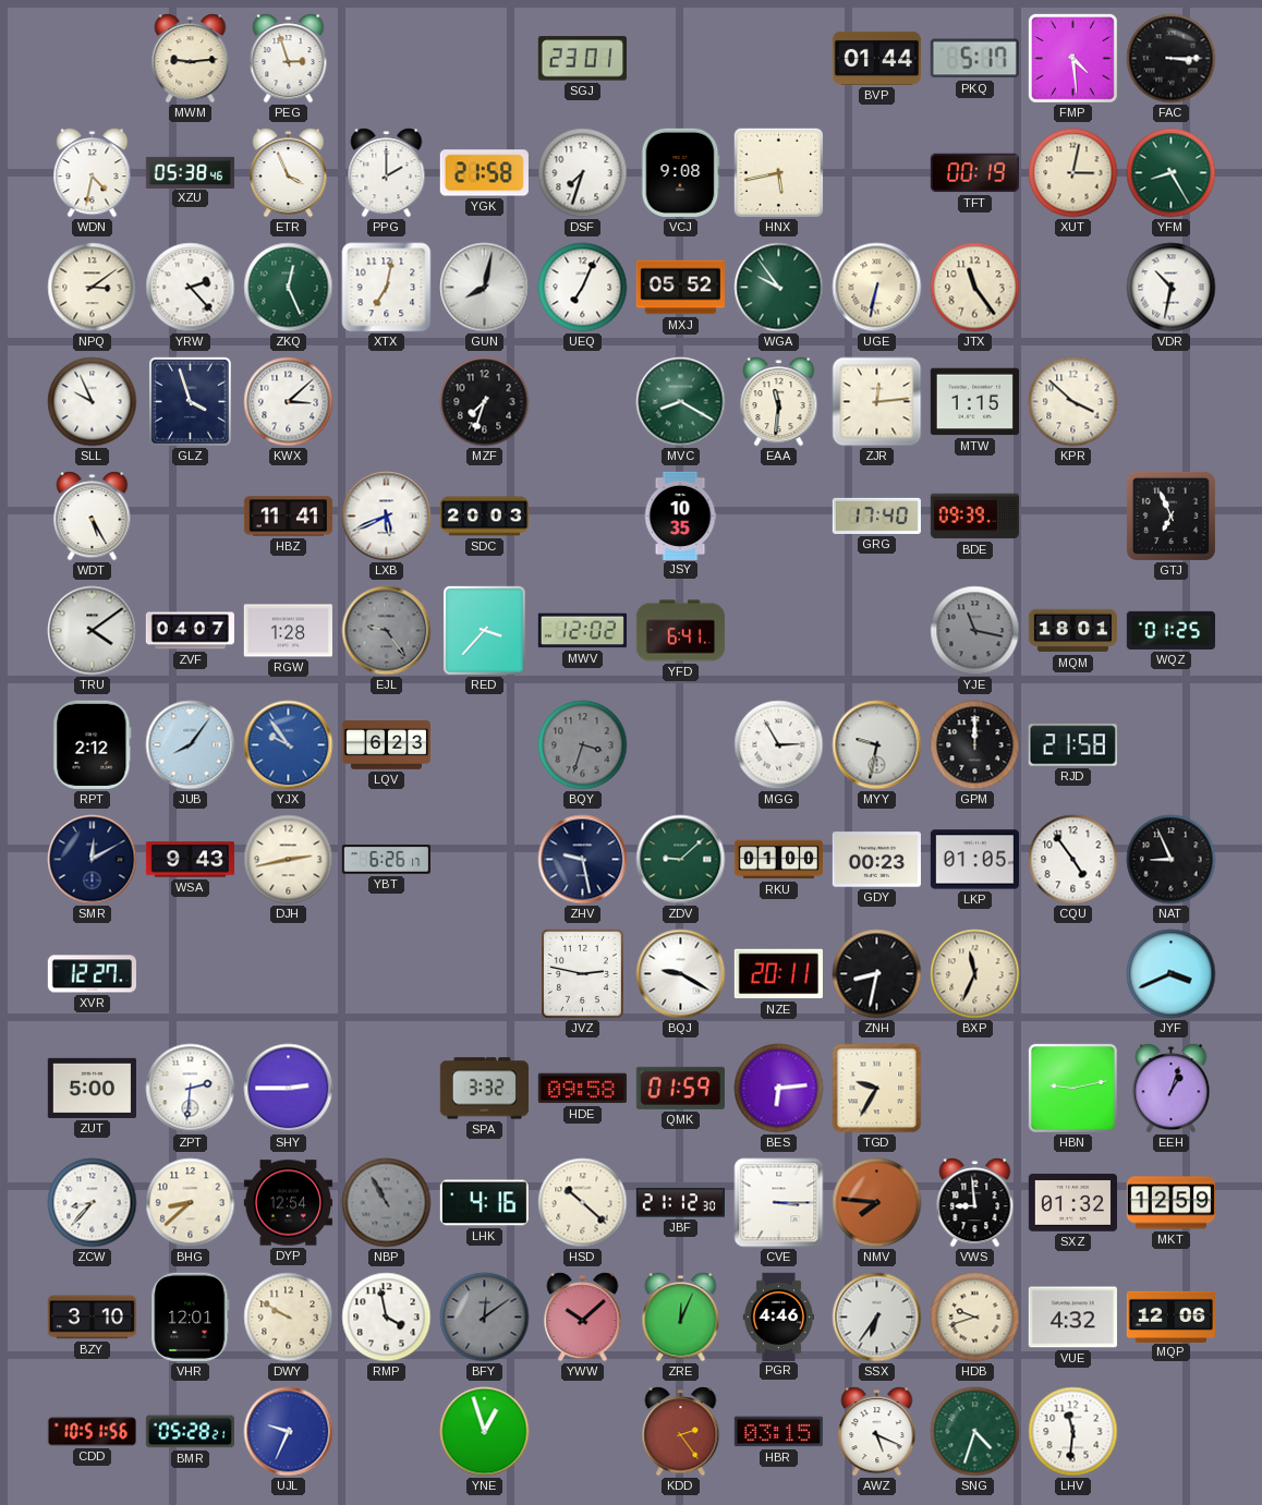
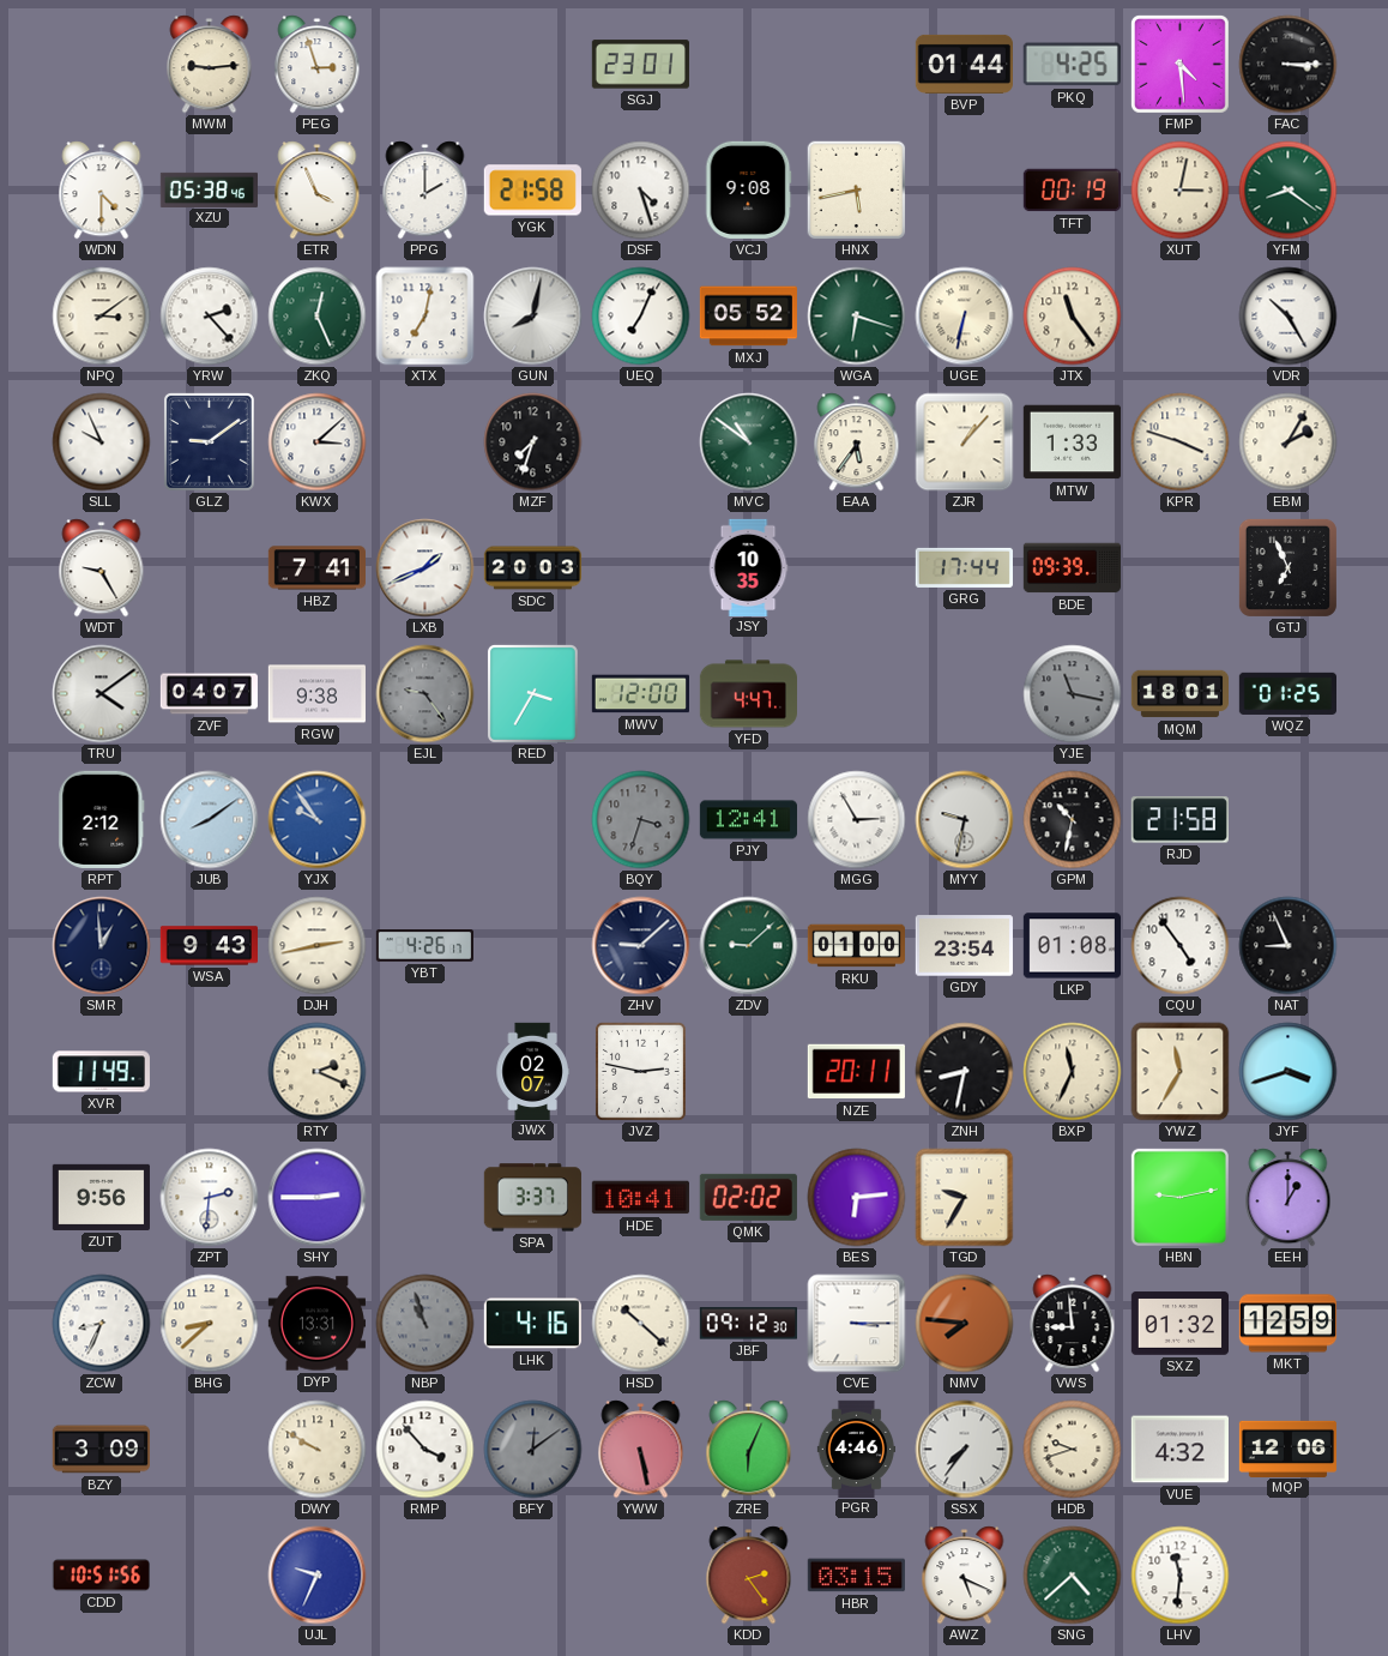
PKQ: 5:17 -> 4:25 (1072, 65)
WDN: 4:32 -> 4:30 (102, 191)
DSF: 7:33 -> 4:27 (641, 191)
YFM: 8:25 -> 8:21 (1289, 191)
WGA: 9:54 -> 6:18 (857, 317)
VDR: 10:32 -> 10:25 (1289, 317)
GLZ: 3:57 -> 9:09 (209, 441)
MVC: 8:20 -> 10:51 (749, 442)
EAA: 11:31 -> 5:36 (857, 442)
ZJR: 12:14 -> 1:07 (965, 442)
MTW: 1:15 -> 1:33 (1072, 442)
KPR: 3:52 -> 3:48 (1181, 442)
EBM: none -> 2:05 (1289, 442)
WDT: 5:25 -> 9:25 (102, 568)
HBZ: 11:41 -> 7:41 (316, 568)
LXB: 5:41 -> 1:41 (426, 568)
GRG: 17:40 -> 17:44 (964, 567)
RGW: 1:28 -> 9:38 (316, 694)
RED: 3:37 -> 3:35 (532, 693)
MWV: 12:02 -> 12:00 (640, 694)
YFD: 6:41 -> 4:47 (748, 694)
JUB: 8:06 -> 8:09 (210, 820)
LQV: 6:23 -> none (386, 745)
PJY: none -> 12:41 (748, 820)
GPM: 12:00 -> 10:32 (1073, 820)
SMR: 12:10 -> 12:59 (102, 946)
YBT: 6:26 -> 4:26 (424, 946)
ZHV: 9:28 -> 9:08 (641, 946)
GDY: 00:23 -> 23:54 (964, 946)
LKP: 01:05 -> 01:08 (1072, 946)
XVR: 12:27 -> 11:49 (101, 1072)
RTY: none -> 2:19 (318, 1072)
JWX: none -> 02:07 (532, 1071)
BQJ: 9:20 -> none (681, 974)
YWZ: none -> 11:35 (1181, 1072)
JYF: 3:41 -> 3:42 (1289, 1072)
ZUT: 5:00 -> 9:56 (101, 1197)
SPA: 3:32 -> 3:37 (532, 1198)
HDE: 09:58 -> 10:41 (640, 1198)
QMK: 01:59 -> 02:02 (748, 1197)
EEH: 1:03 -> 1:00 (1289, 1198)
ZCW: 8:37 -> 8:34 (102, 1324)
DYP: 12:54 -> 13:31 (316, 1324)
NBP: 10:55 -> 10:57 (426, 1324)
JBF: 21:12 -> 09:12 (748, 1324)
BZY: 3:10 -> 3:09 (101, 1450)
VHR: 12:01 -> none (191, 1316)
RMP: 3:58 -> 3:53 (426, 1450)
YWW: 10:08 -> 5:28 (641, 1450)
ZRE: 12:04 -> 6:04 (749, 1450)
SSX: 6:36 -> 7:36 (965, 1450)
BMR: 05:28 -> none (190, 1432)
YNE: 12:57 -> none (485, 1432)
SNG: 4:33 -> 4:38 (1073, 1576)
